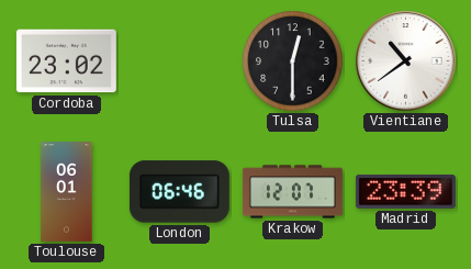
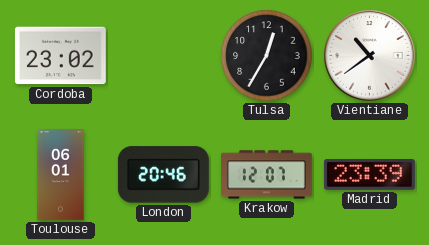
Tulsa: 12:30 -> 12:35 (267, 56)
London: 06:46 -> 20:46 (163, 175)
